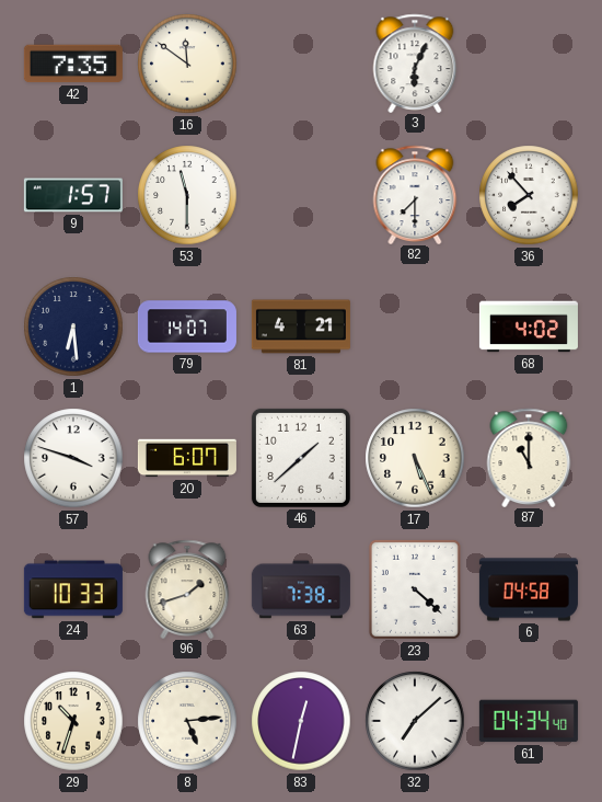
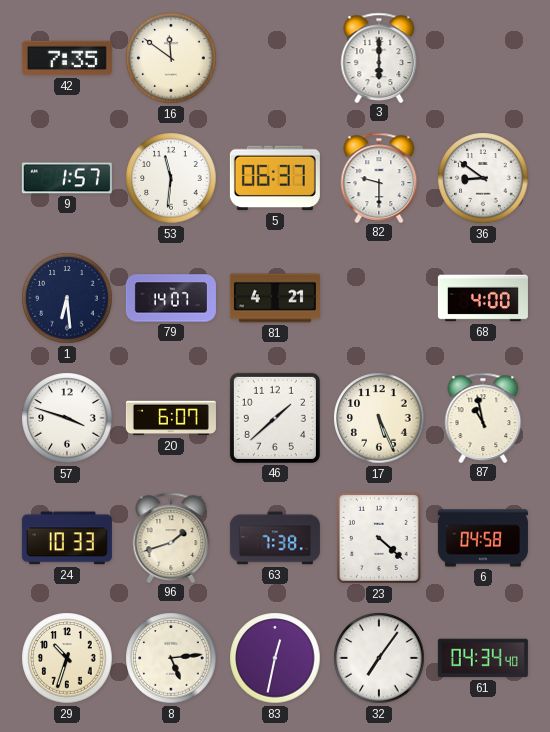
3: 6:04 -> 6:00 (379, 57)
53: 11:30 -> 11:31 (171, 178)
5: none -> 06:37 (275, 178)
82: 7:30 -> 9:30 (379, 177)
36: 7:53 -> 8:51 (483, 178)
68: 4:02 -> 4:00 (483, 298)
87: 11:00 -> 10:58 (483, 417)
32: 7:08 -> 7:06 (379, 658)
